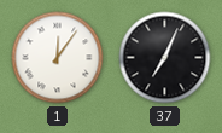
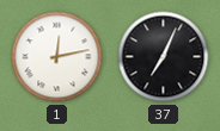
1: 12:06 -> 12:13 (57, 57)
